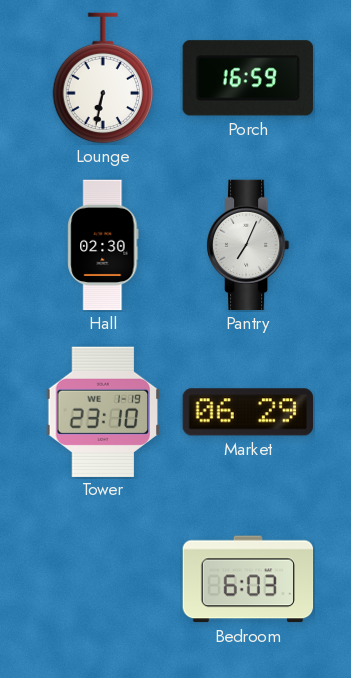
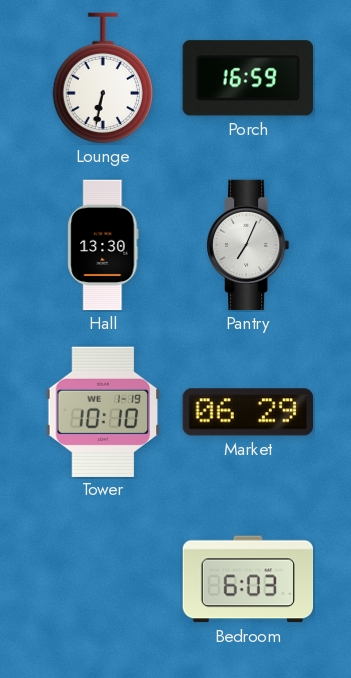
Hall: 02:30 -> 13:30 (103, 245)
Tower: 23:10 -> 10:10 (103, 411)
